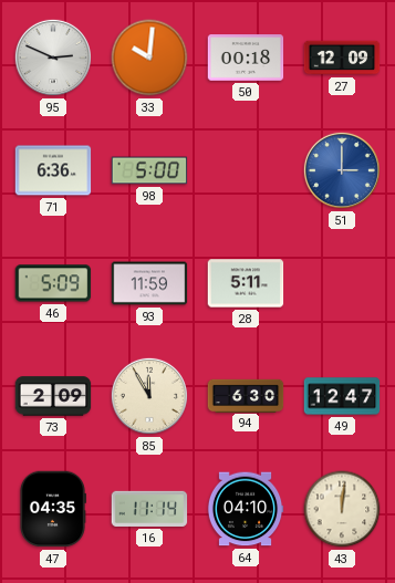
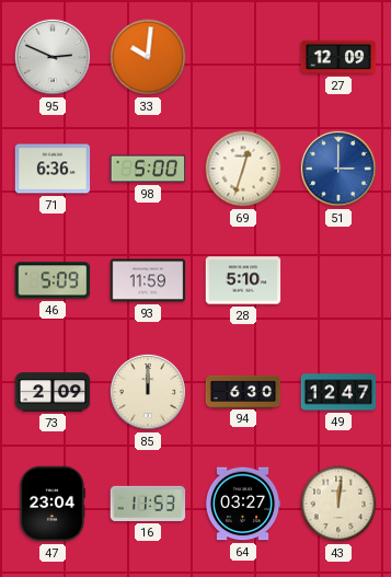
50: 00:18 -> none (246, 58)
69: none -> 12:33 (243, 169)
28: 5:11 -> 5:10 (243, 280)
85: 11:55 -> 12:00 (148, 392)
47: 04:35 -> 23:04 (51, 504)
16: 11:14 -> 11:53 (148, 504)
64: 04:10 -> 03:27 (243, 504)
